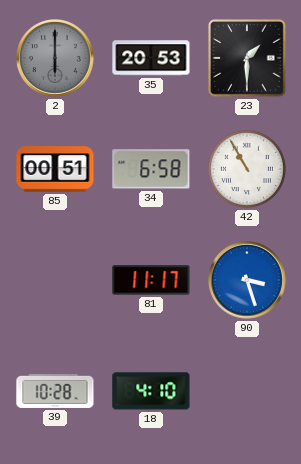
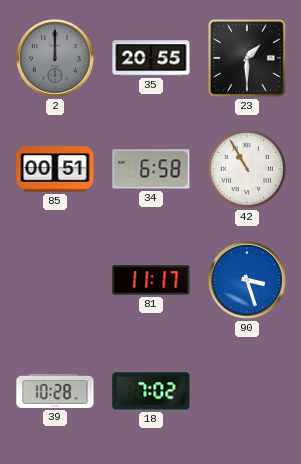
2: 6:00 -> 12:00 (55, 58)
35: 20:53 -> 20:55 (151, 58)
18: 4:10 -> 7:02 (151, 391)
